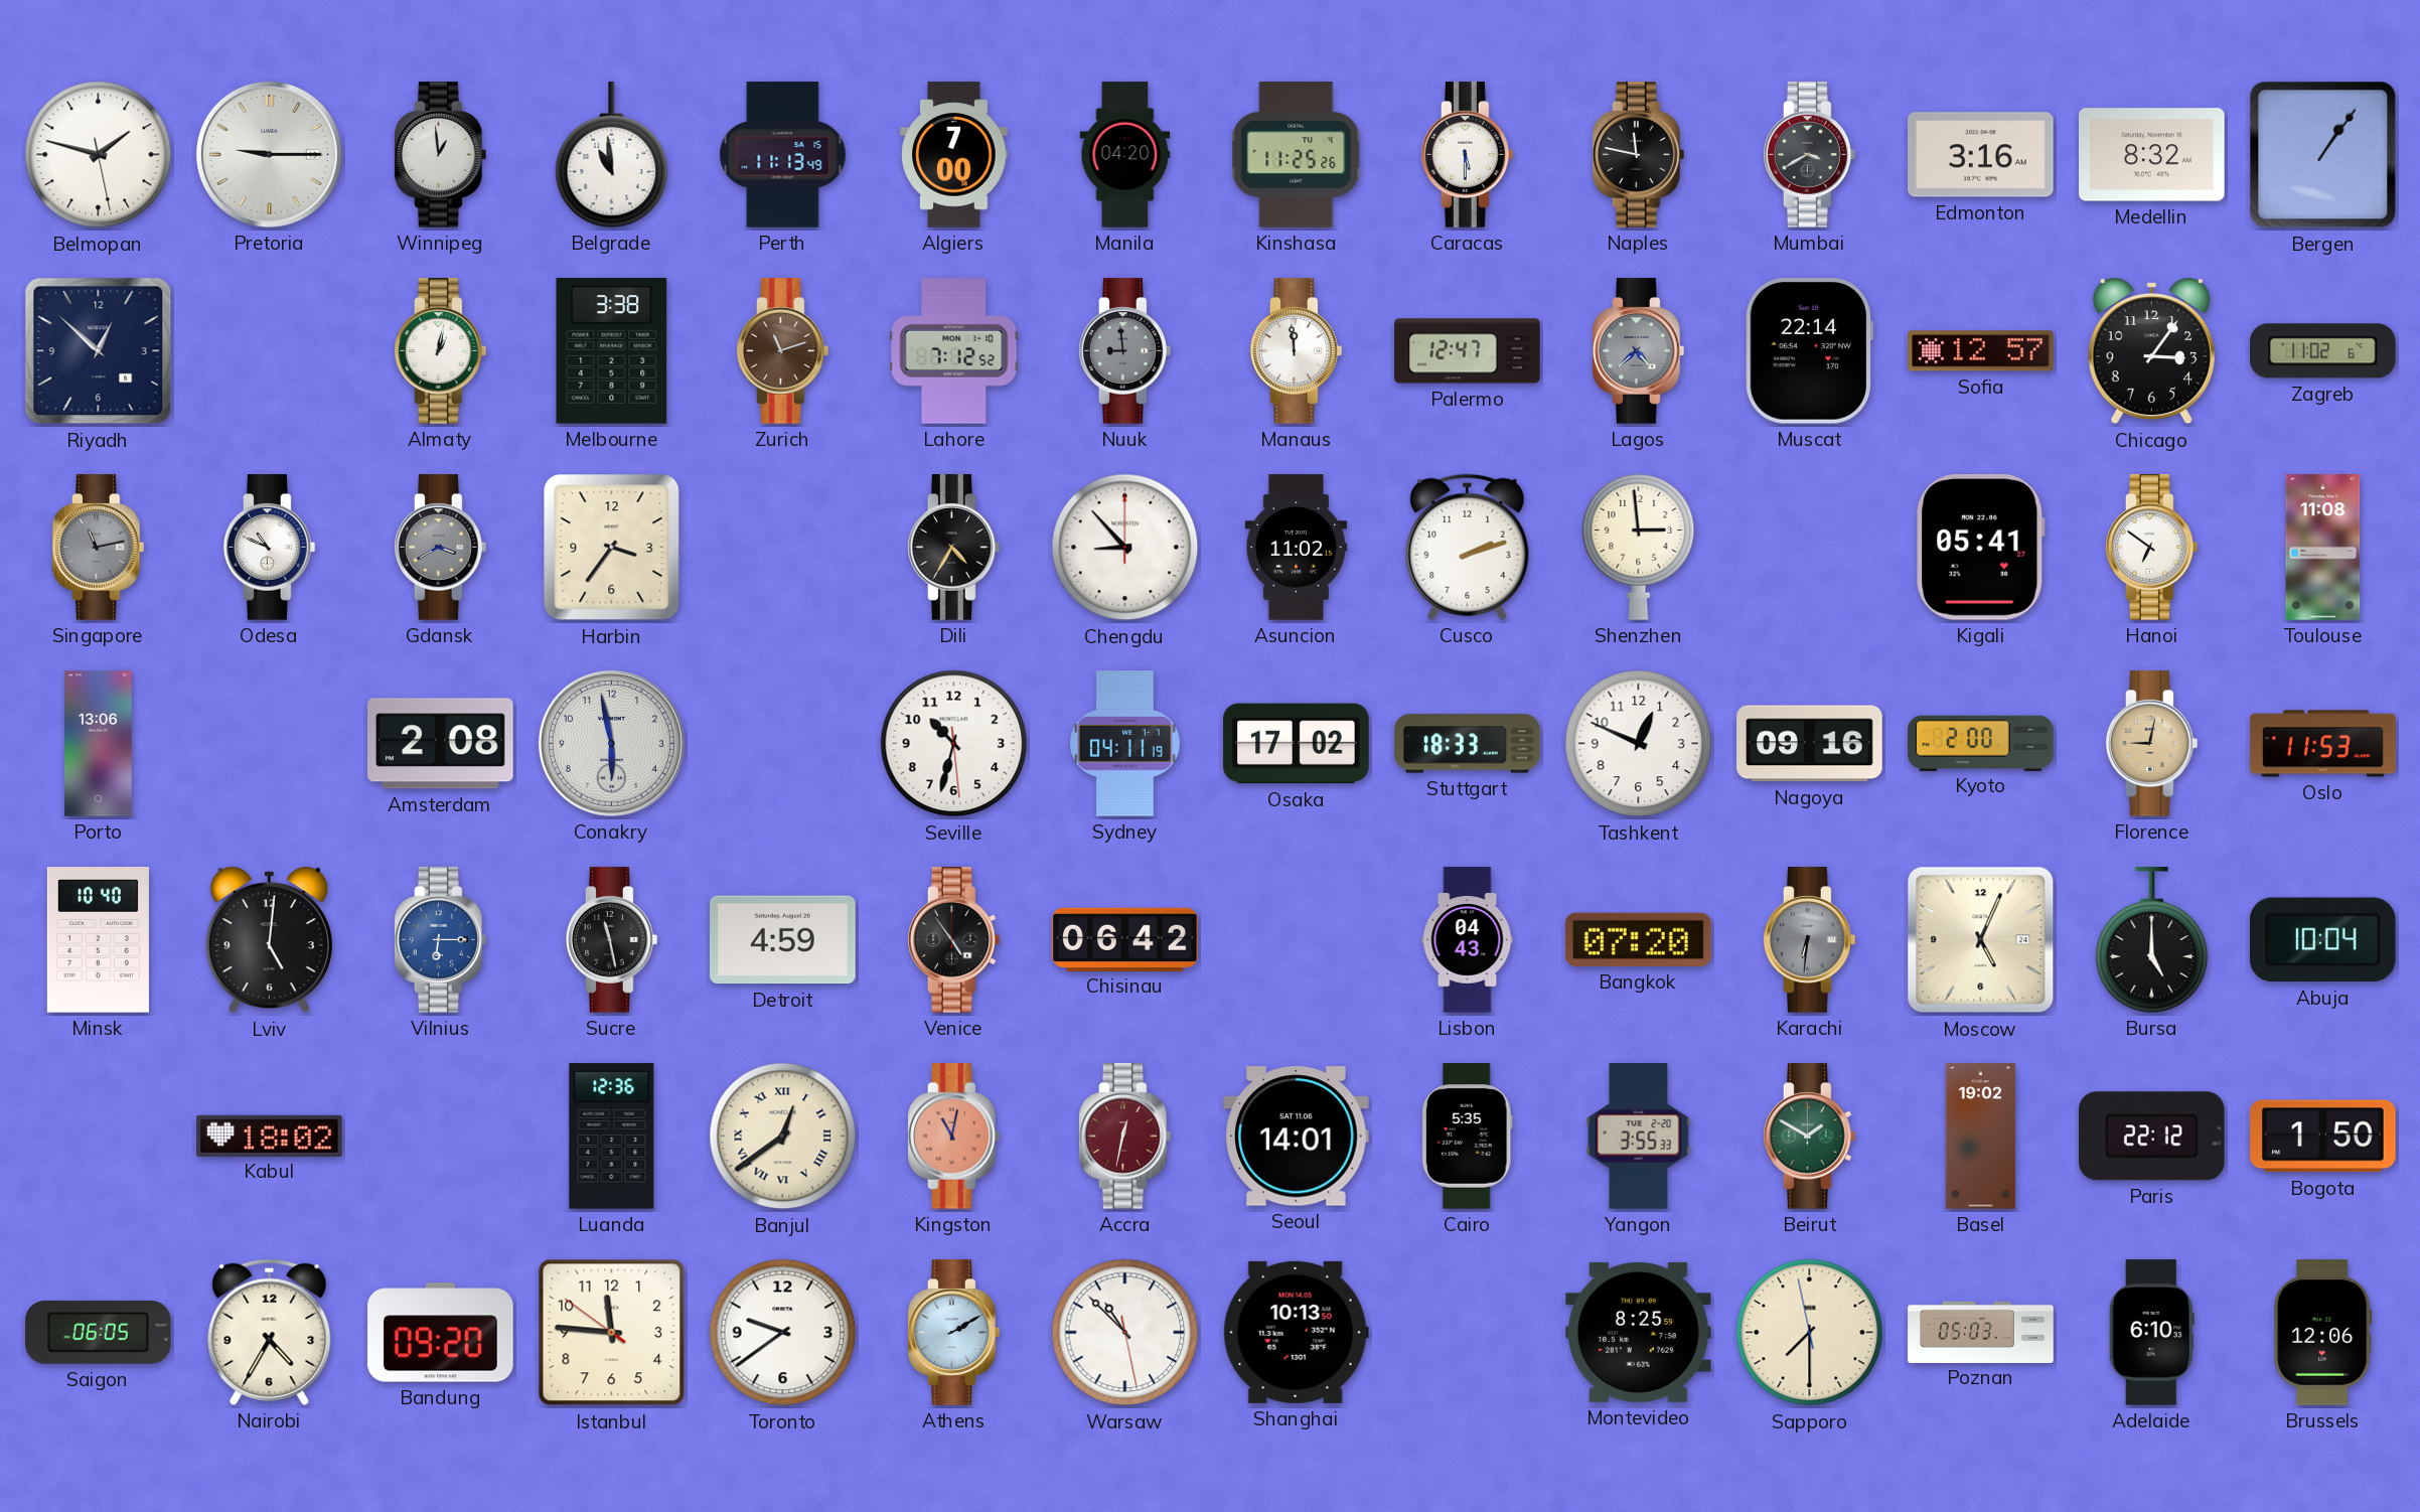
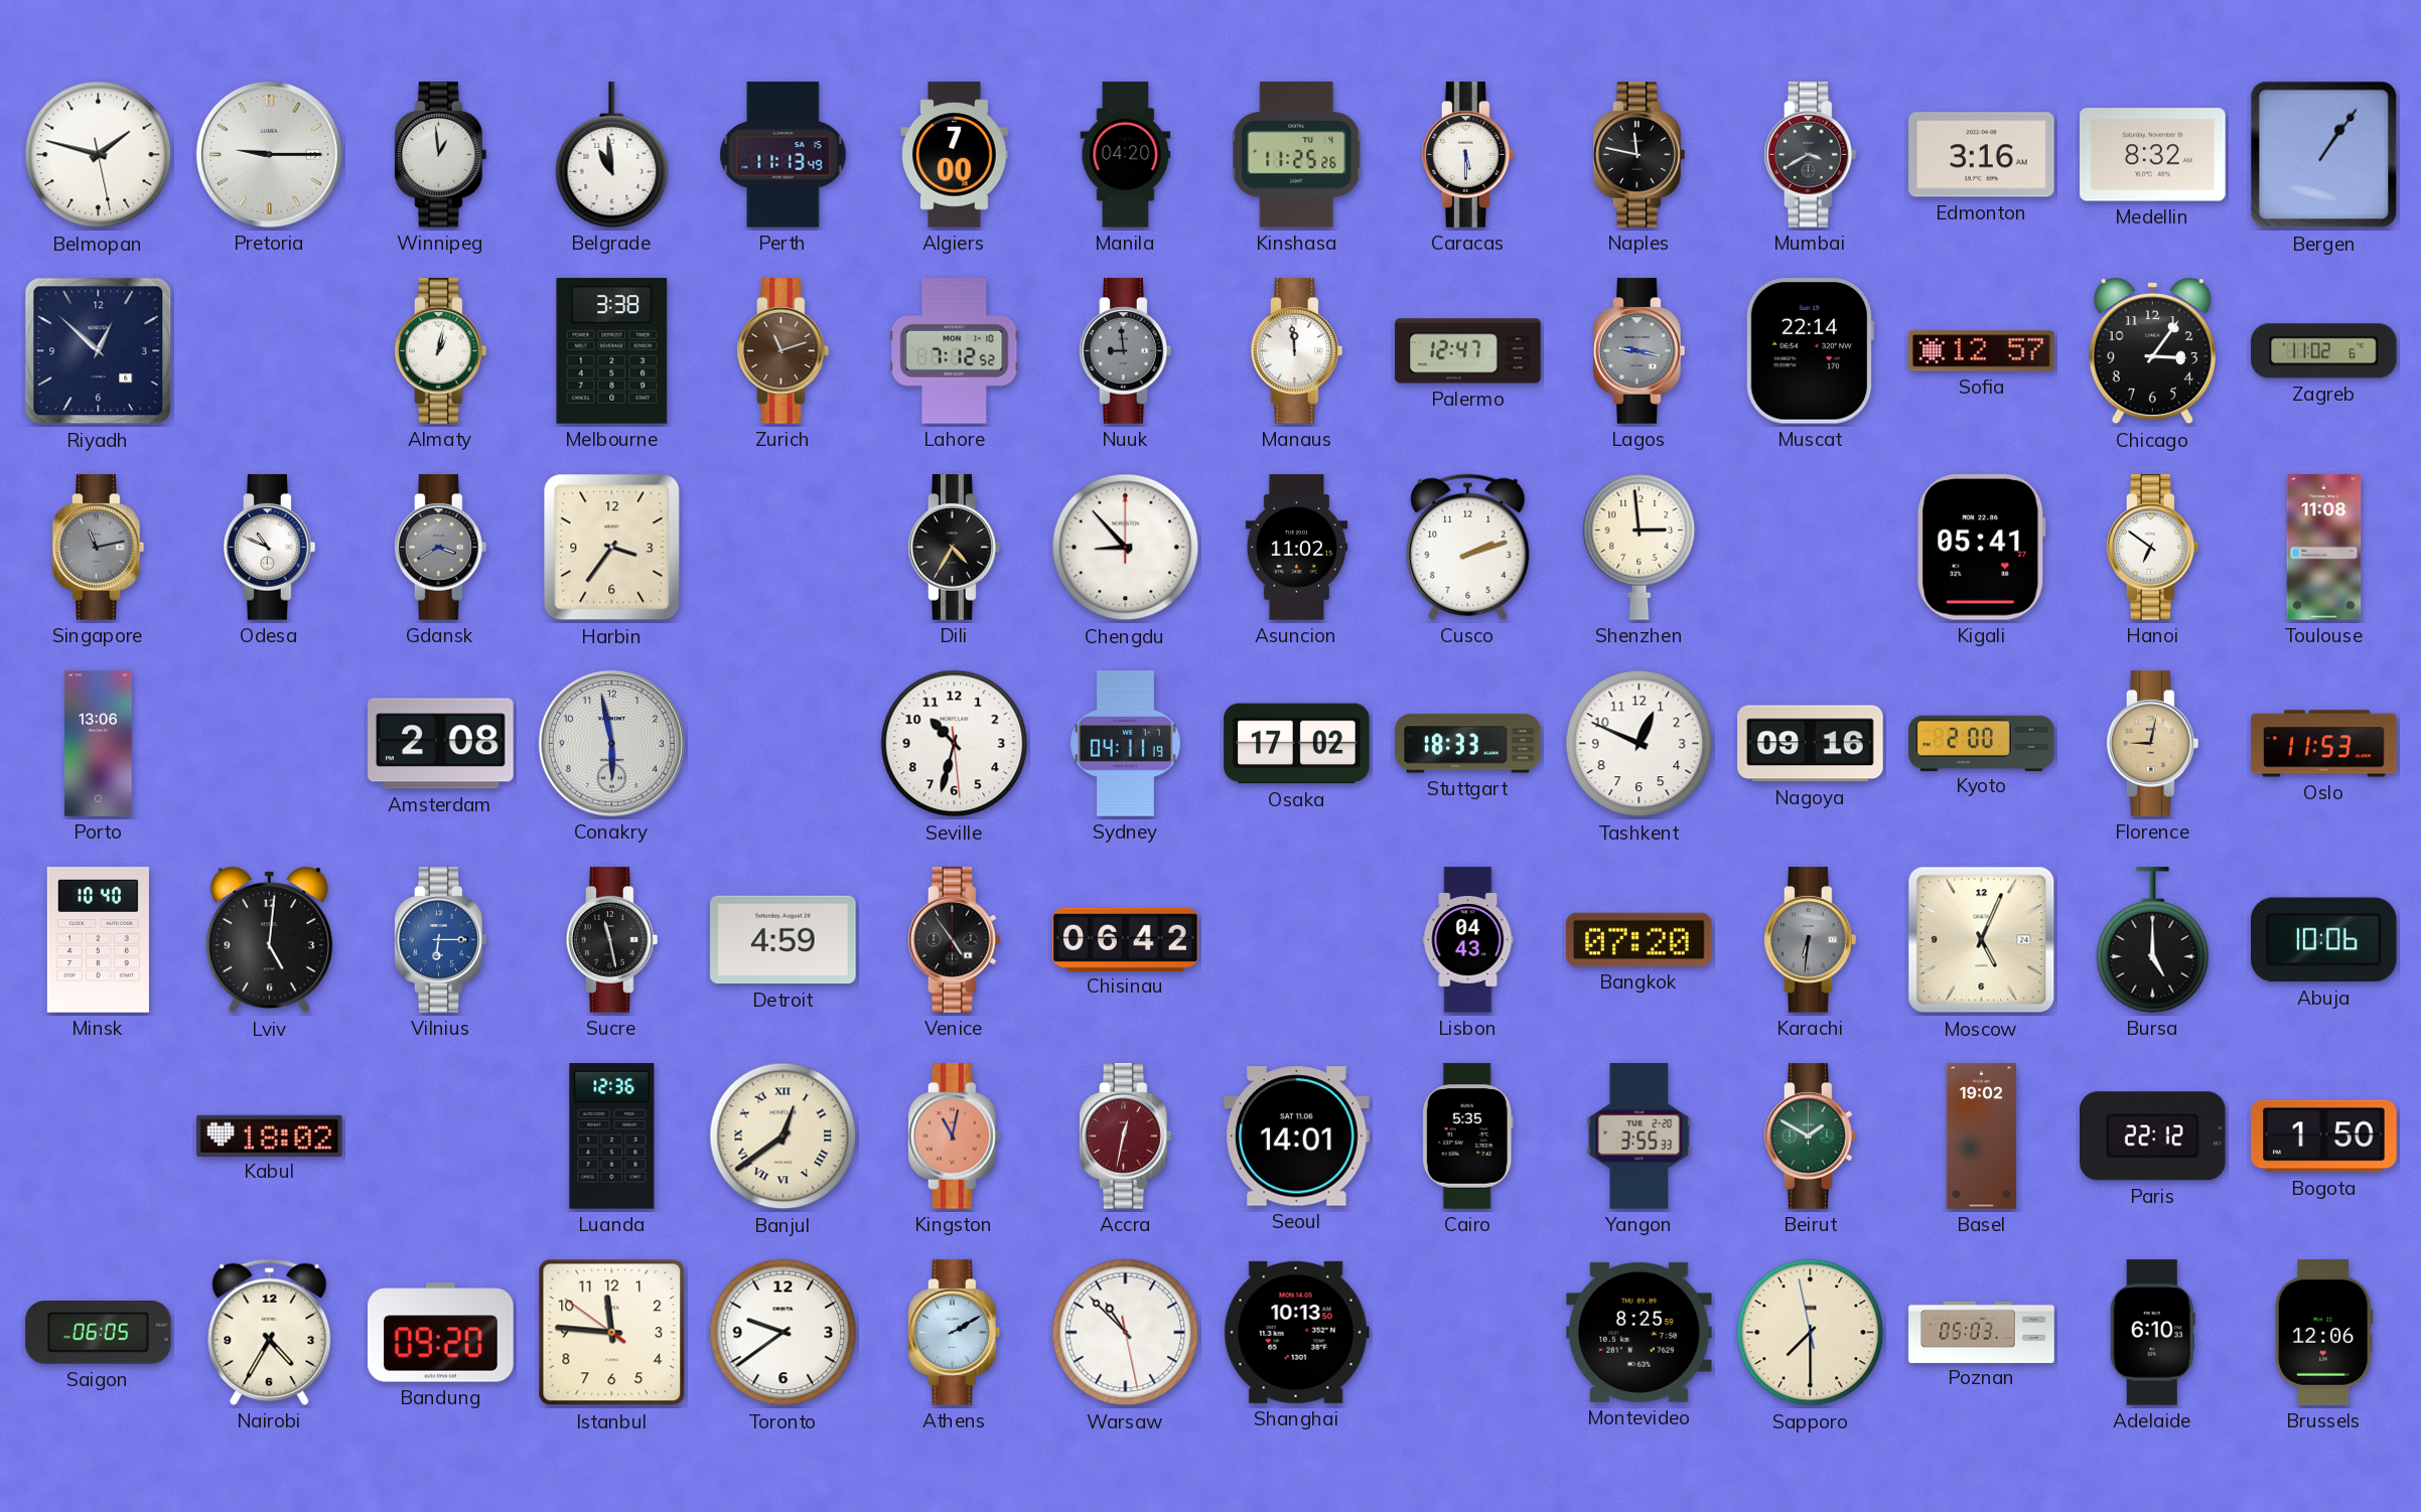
Lagos: 4:38 -> 9:17 (1640, 351)
Abuja: 10:04 -> 10:06 (2323, 940)
